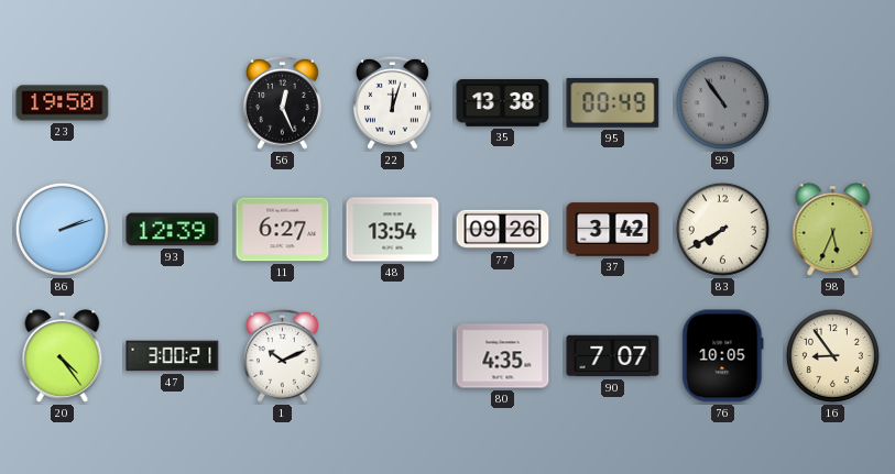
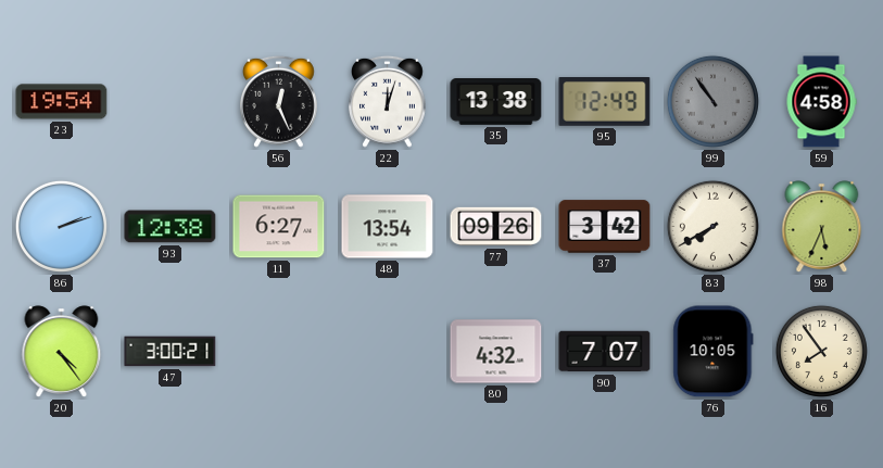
23: 19:50 -> 19:54 (62, 102)
95: 00:49 -> 12:49 (605, 102)
59: none -> 4:58 (821, 102)
93: 12:39 -> 12:38 (171, 227)
1: 10:11 -> none (283, 355)
80: 4:35 -> 4:32 (496, 352)
16: 8:54 -> 7:54 (821, 351)
